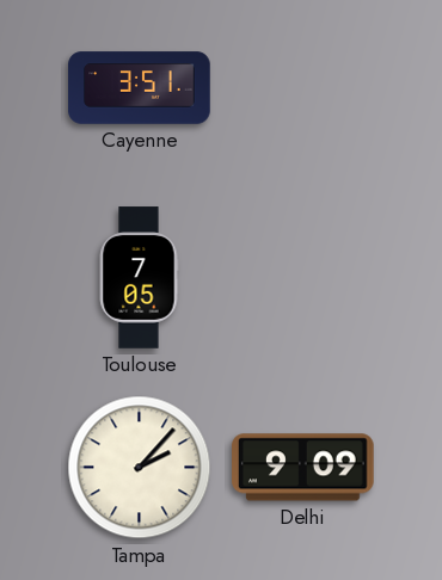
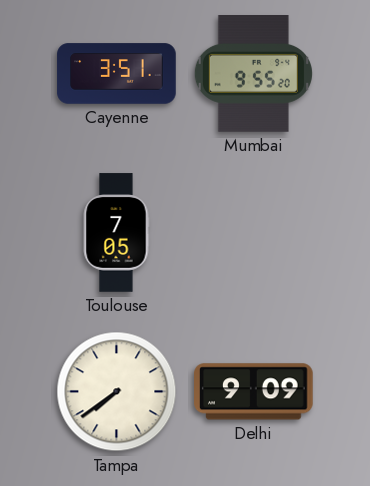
Mumbai: none -> 9:55 (253, 74)
Tampa: 2:07 -> 7:39 (117, 392)
